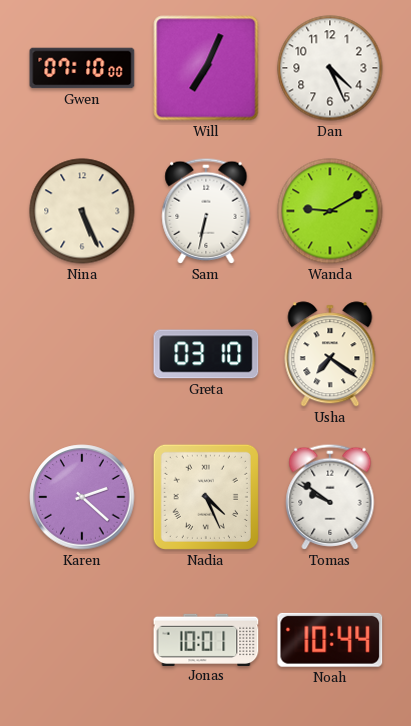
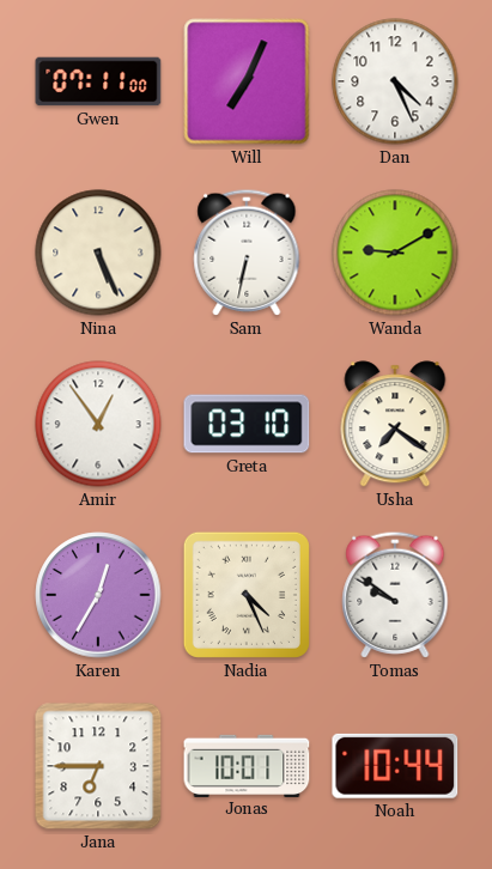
Gwen: 07:10 -> 07:11 (98, 81)
Amir: none -> 12:54 (98, 424)
Karen: 2:22 -> 12:35 (98, 595)
Jana: none -> 6:45 (98, 766)
